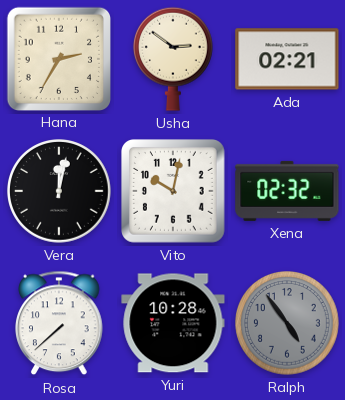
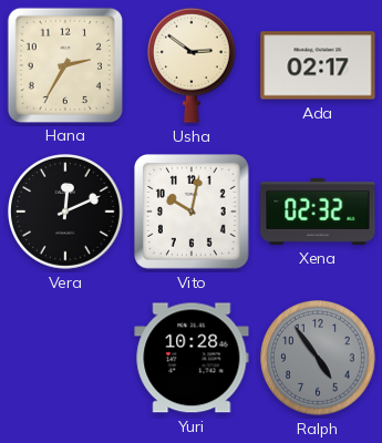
Ada: 02:21 -> 02:17 (318, 65)
Vera: 12:02 -> 12:11 (66, 213)
Rosa: 7:38 -> none (60, 323)
